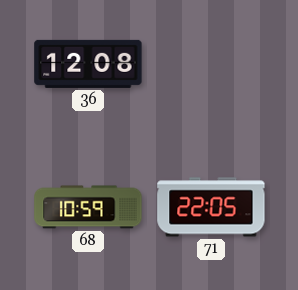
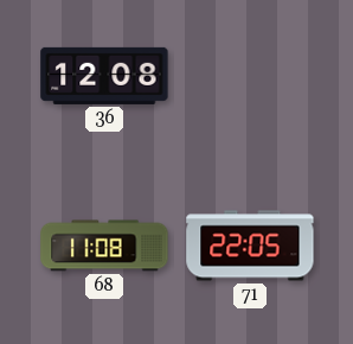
68: 10:59 -> 11:08 (104, 246)
